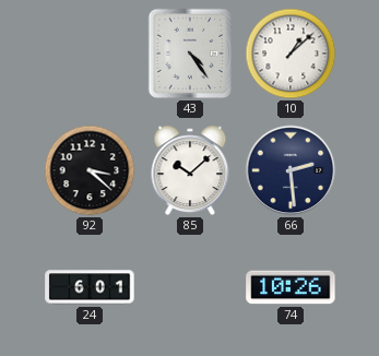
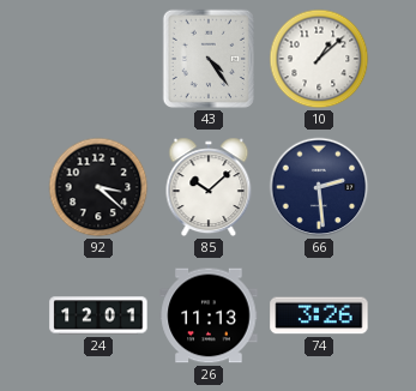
24: 6:01 -> 12:01 (98, 315)
26: none -> 11:13 (209, 315)
74: 10:26 -> 3:26 (319, 315)
